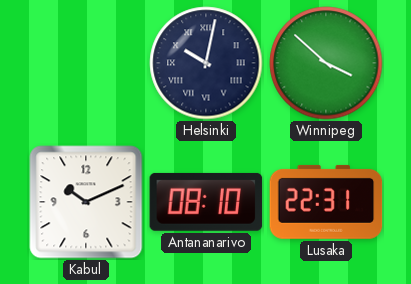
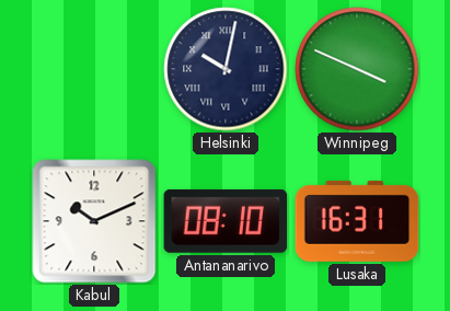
Winnipeg: 3:52 -> 3:49 (357, 69)
Lusaka: 22:31 -> 16:31 (357, 221)
